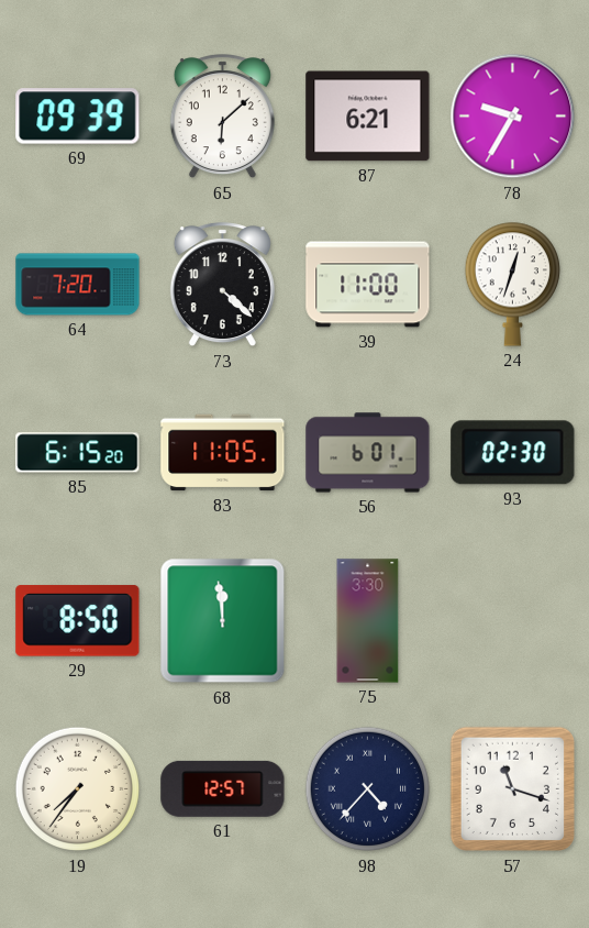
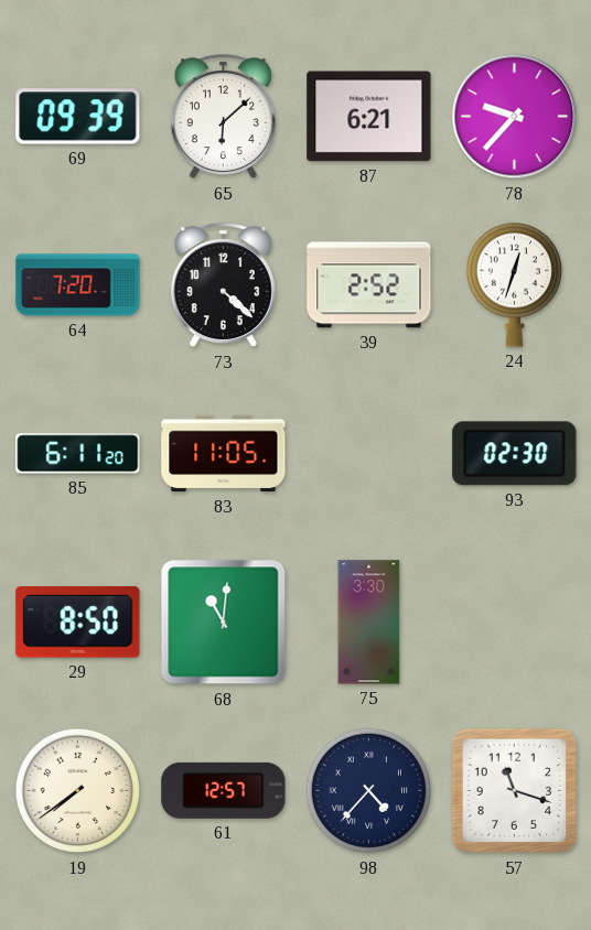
78: 9:35 -> 9:37 (515, 117)
39: 11:00 -> 2:52 (369, 285)
85: 6:15 -> 6:11 (78, 454)
56: 6:01 -> none (368, 453)
68: 11:59 -> 11:01 (224, 623)
19: 7:36 -> 7:39 (78, 791)
